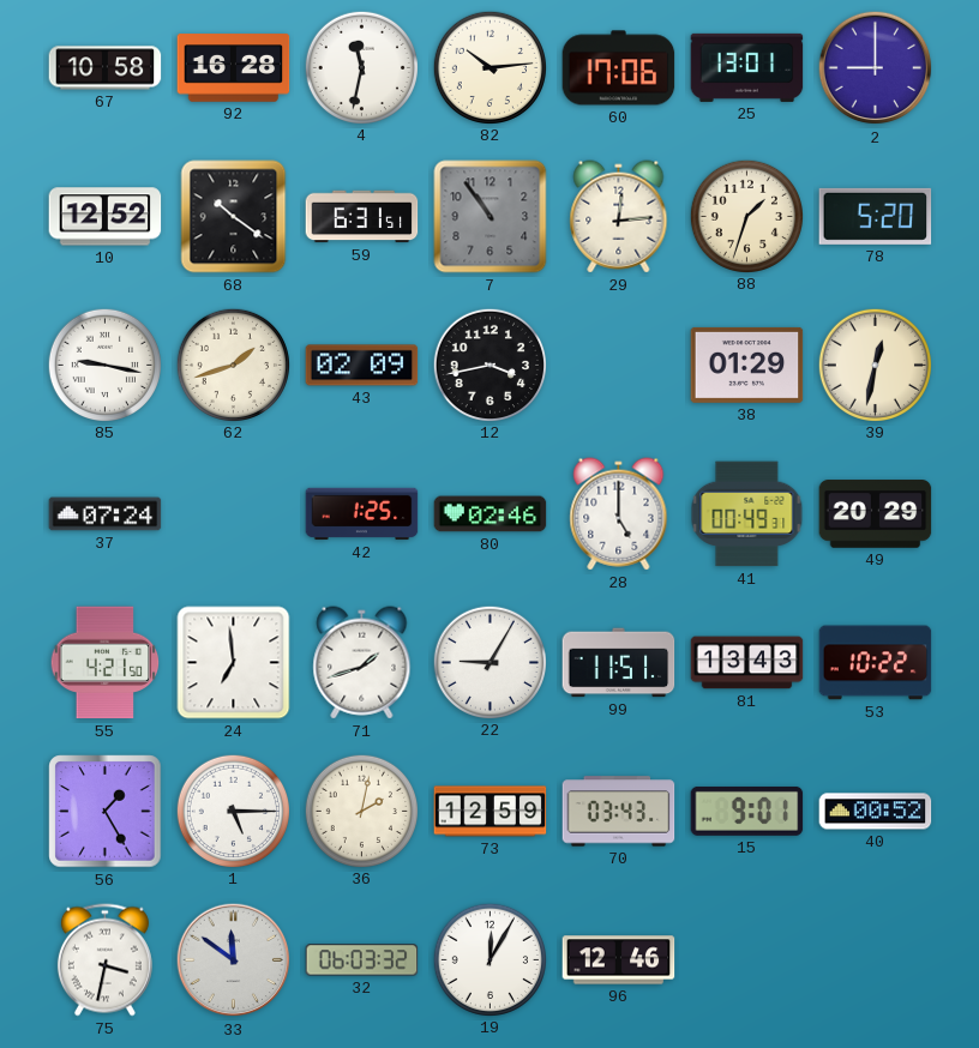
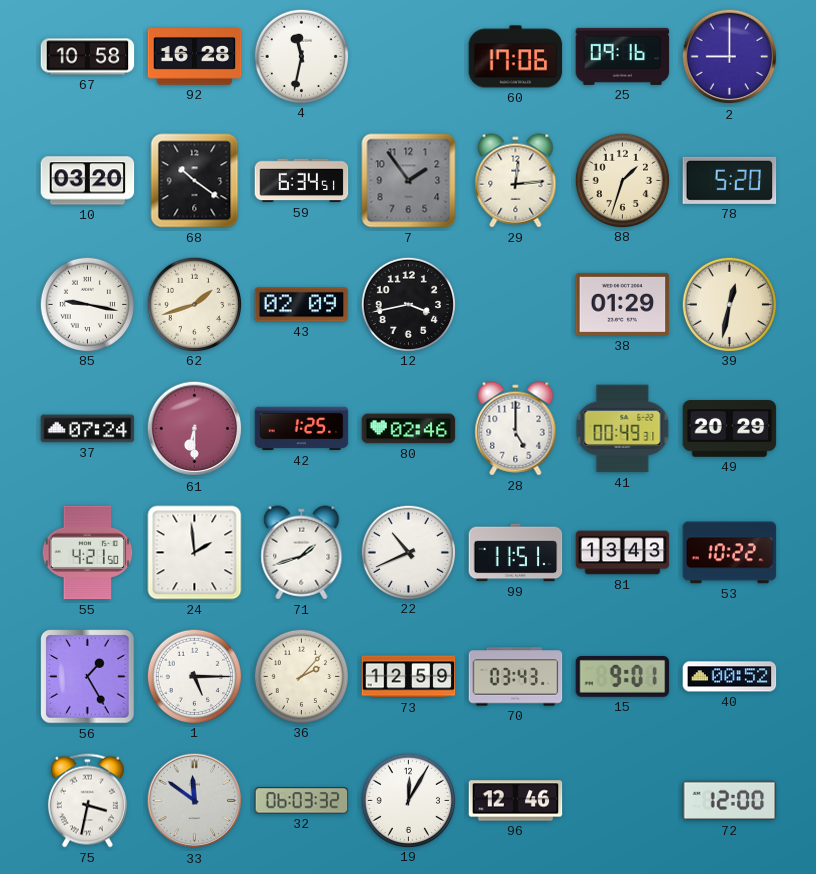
82: 10:14 -> none (489, 67)
25: 13:01 -> 09:16 (623, 56)
10: 12:52 -> 03:20 (88, 181)
59: 6:31 -> 6:34 (302, 181)
7: 10:54 -> 1:54 (409, 181)
61: none -> 6:30 (195, 429)
24: 6:59 -> 1:59 (195, 553)
22: 9:05 -> 10:41 (408, 552)
36: 2:02 -> 2:07 (301, 676)
72: none -> 12:00 (730, 801)
